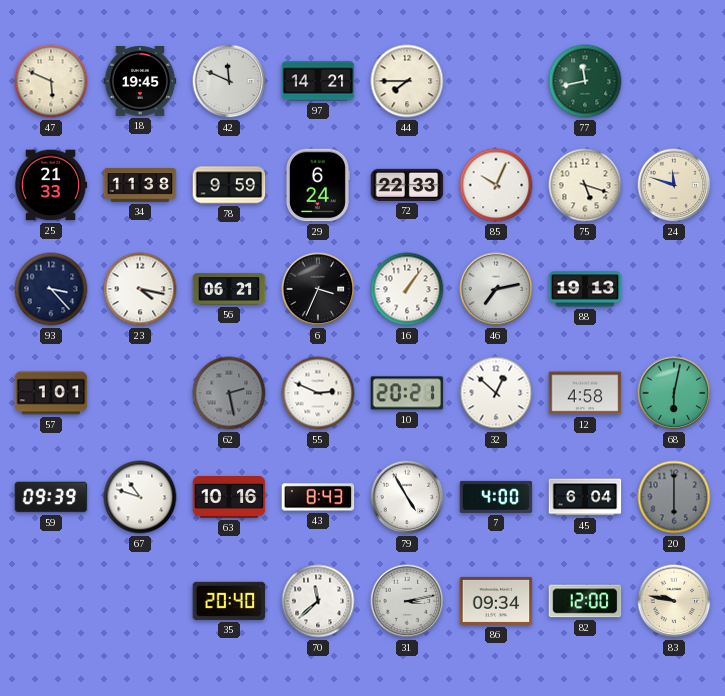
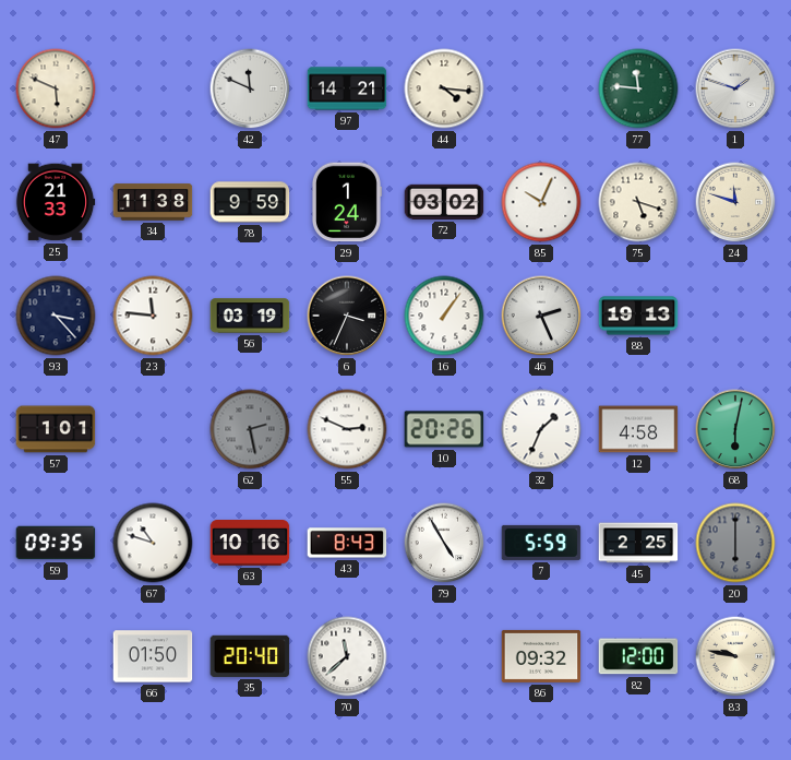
18: 19:45 -> none (140, 82)
44: 7:45 -> 4:16 (444, 88)
77: 11:43 -> 11:46 (638, 88)
1: none -> 1:48 (735, 88)
29: 6:24 -> 1:24 (346, 202)
72: 22:33 -> 03:02 (444, 202)
23: 4:17 -> 11:46 (153, 316)
56: 06:21 -> 03:19 (250, 316)
46: 7:13 -> 2:26 (541, 316)
10: 20:21 -> 20:26 (444, 429)
32: 12:52 -> 1:34 (541, 429)
59: 09:39 -> 09:35 (56, 543)
7: 4:00 -> 5:59 (541, 543)
45: 6:04 -> 2:25 (638, 543)
66: none -> 01:50 (153, 656)
31: 3:13 -> none (407, 601)
86: 09:34 -> 09:32 (541, 656)
